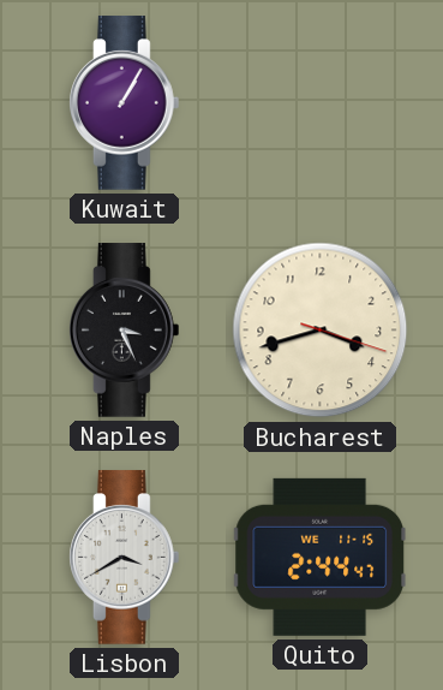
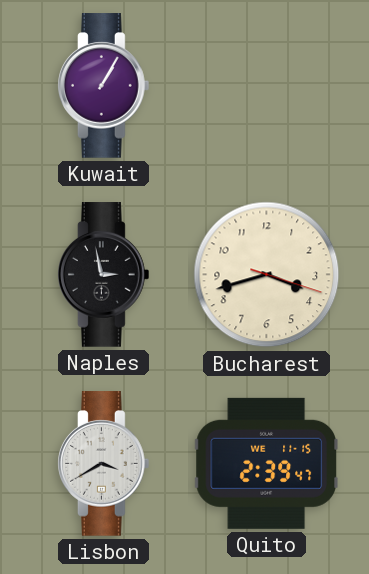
Naples: 3:26 -> 2:58 (104, 275)
Quito: 2:44 -> 2:39 (266, 463)
